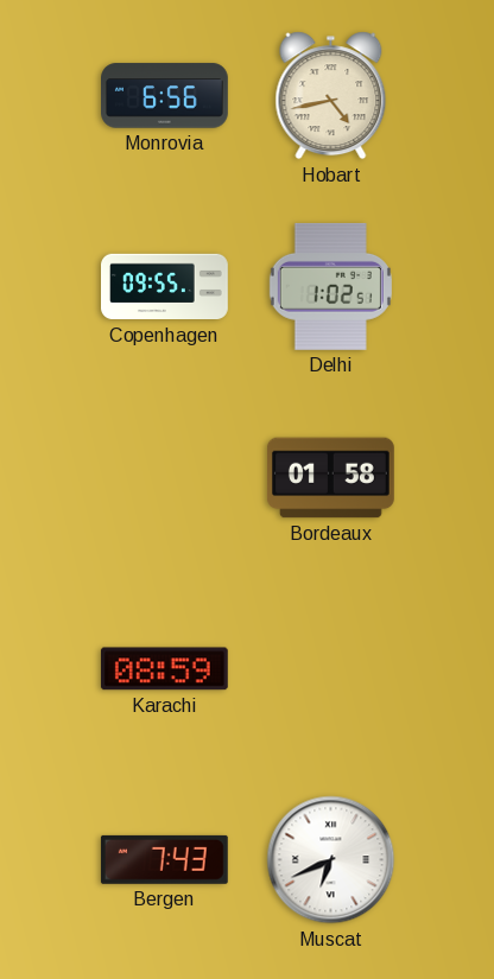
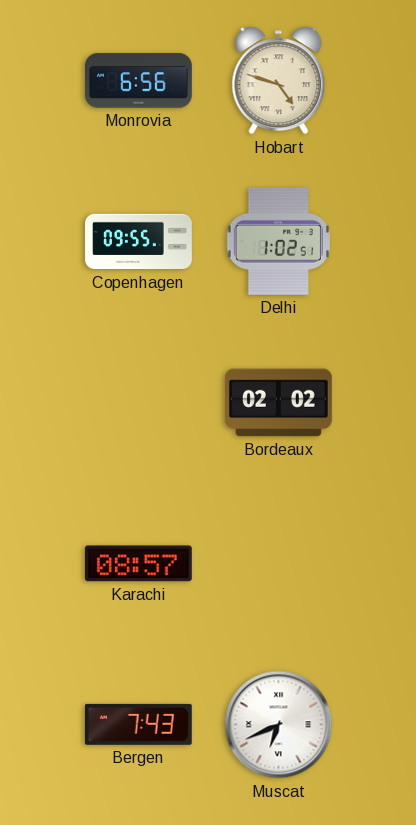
Hobart: 4:43 -> 4:48 (279, 81)
Bordeaux: 01:58 -> 02:02 (278, 403)
Karachi: 08:59 -> 08:57 (138, 564)
